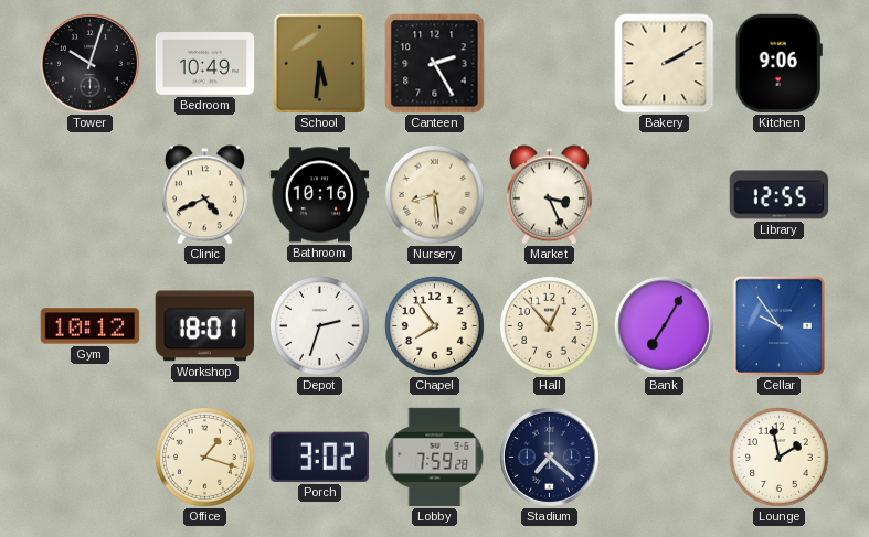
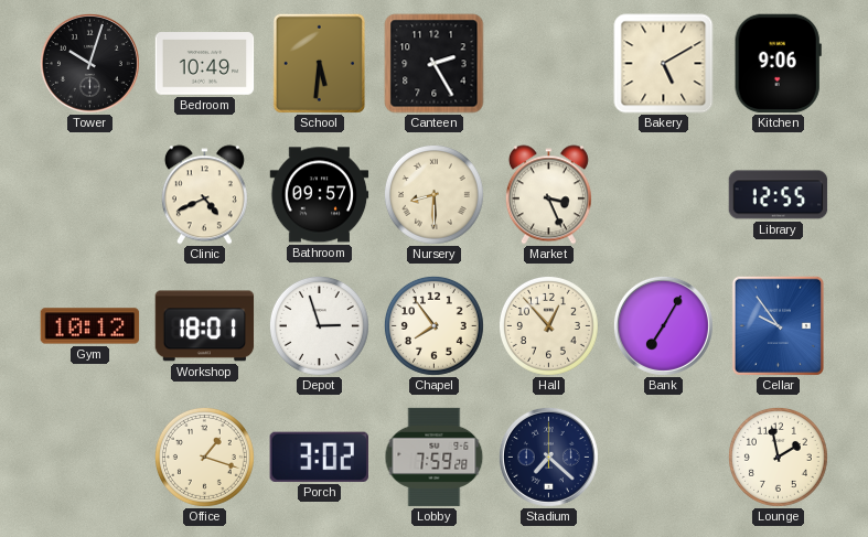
Bakery: 2:10 -> 5:10 (664, 64)
Bathroom: 10:16 -> 09:57 (320, 195)
Nursery: 8:29 -> 8:30 (433, 194)
Depot: 2:33 -> 2:57 (319, 325)
